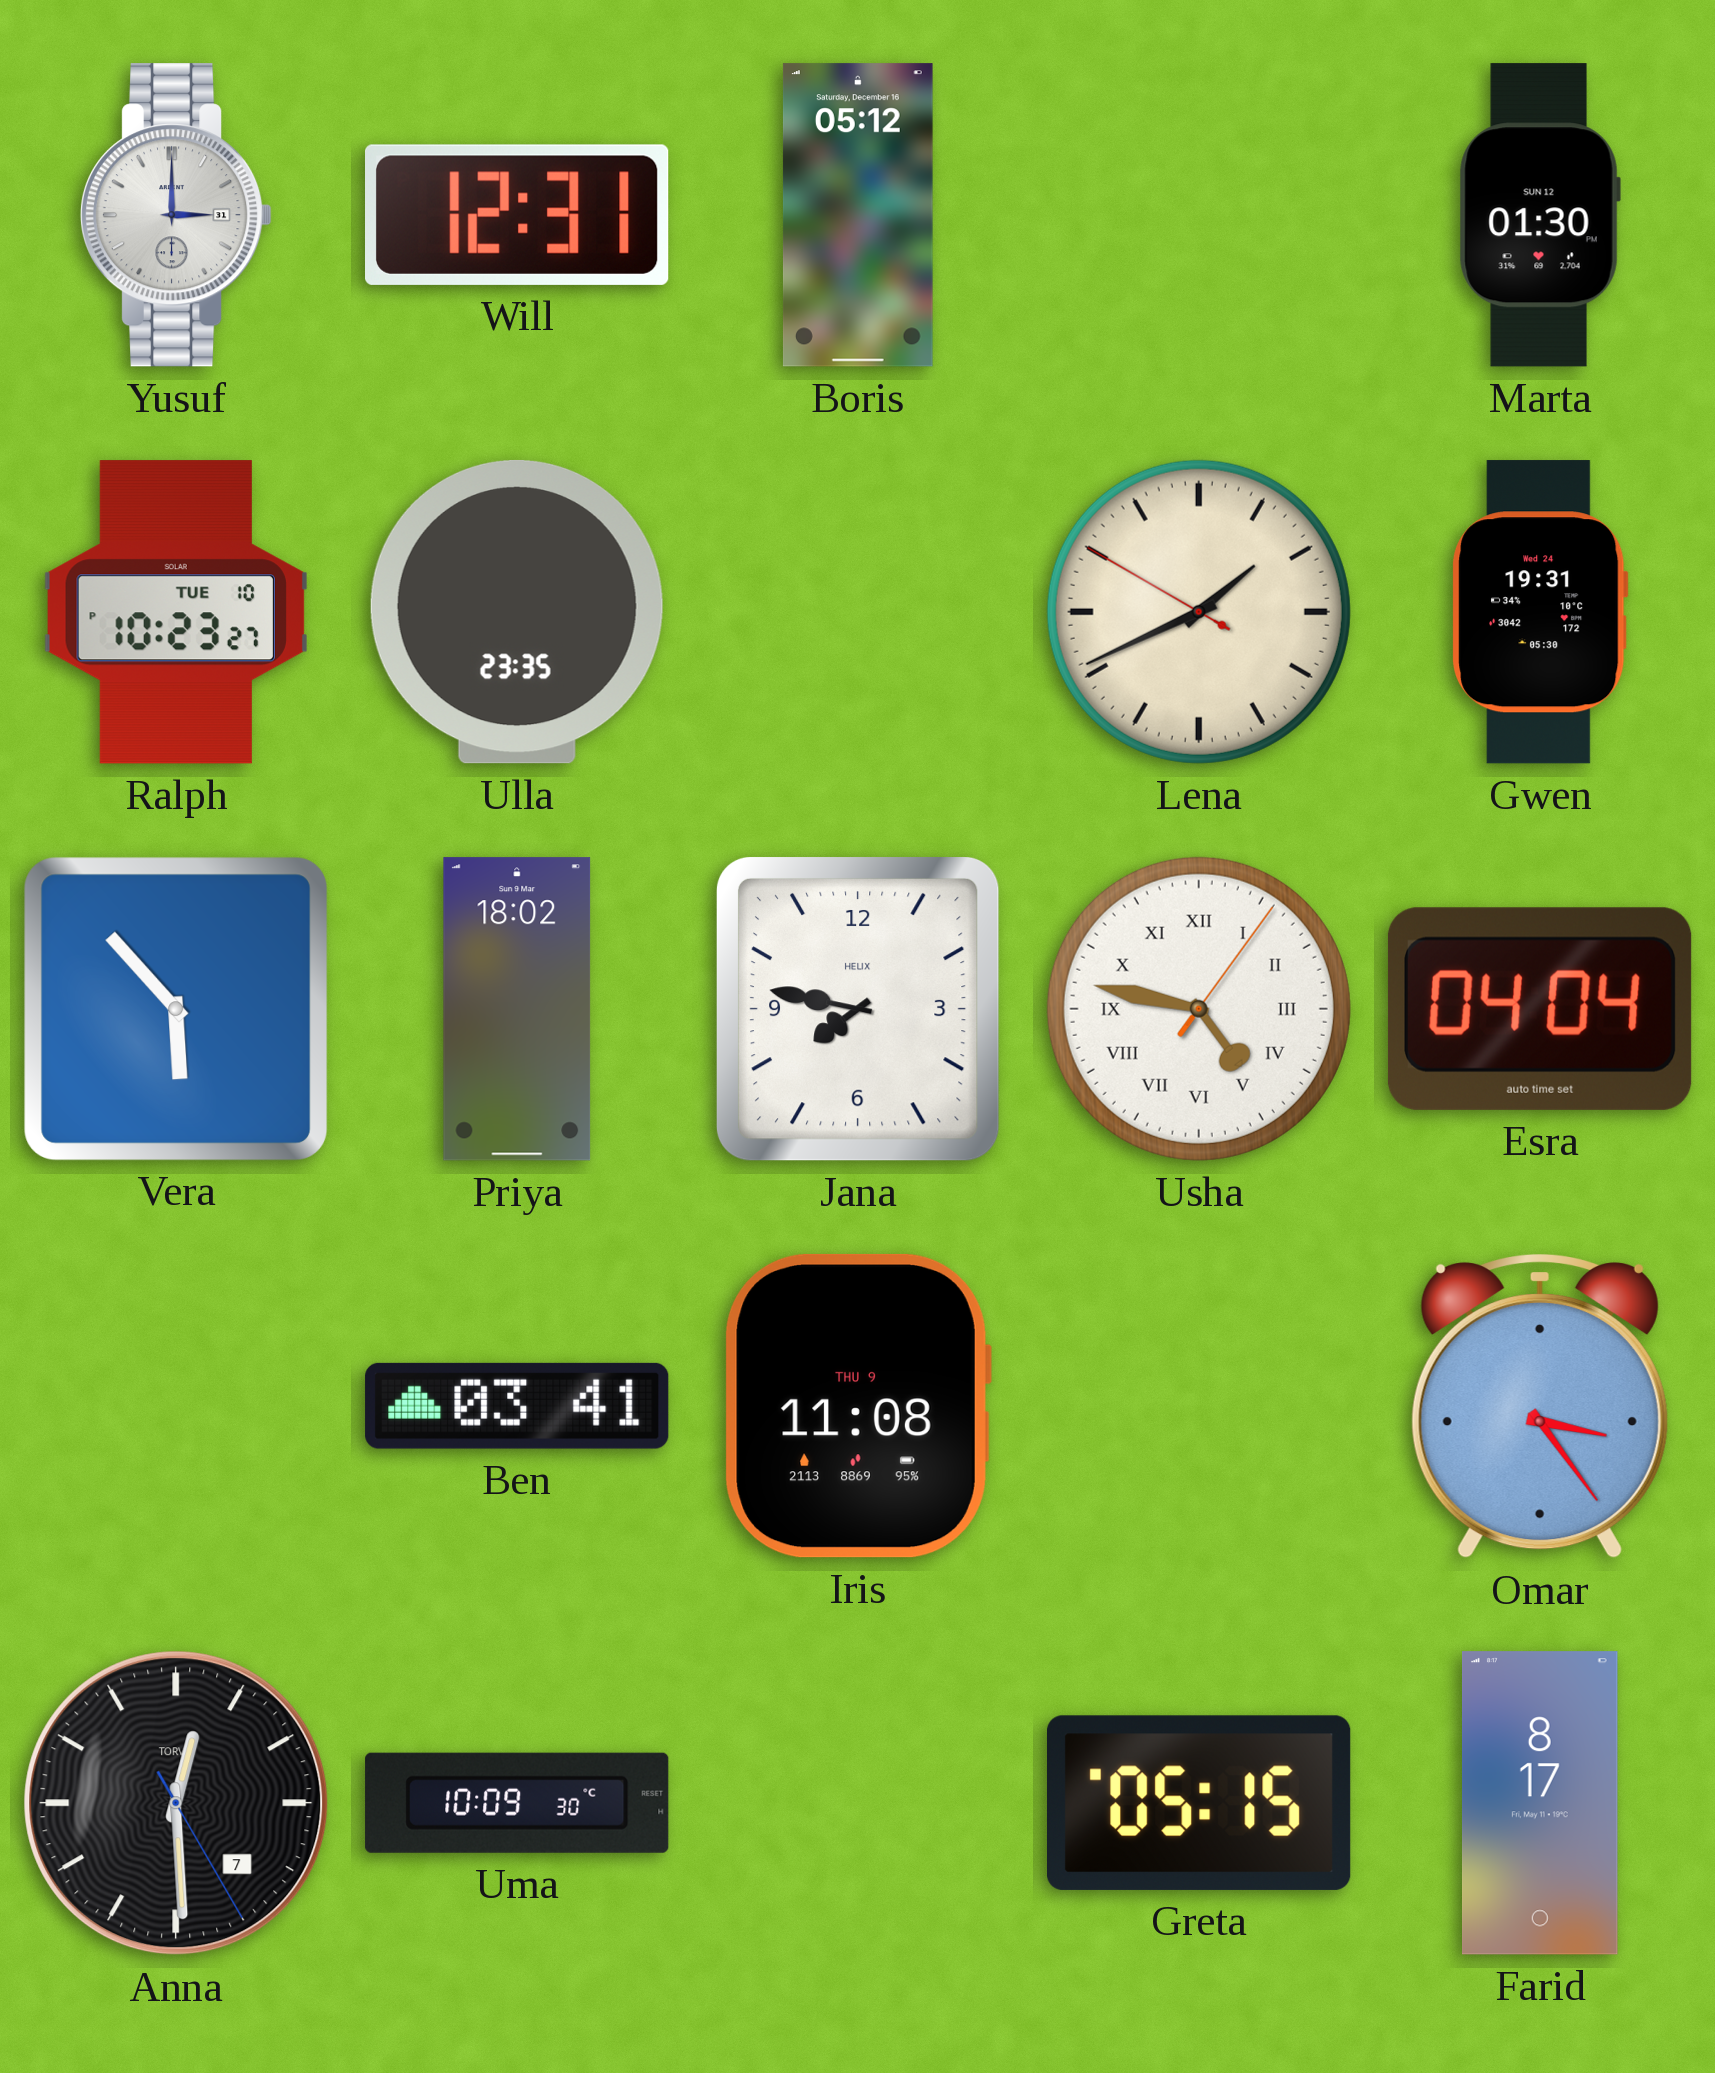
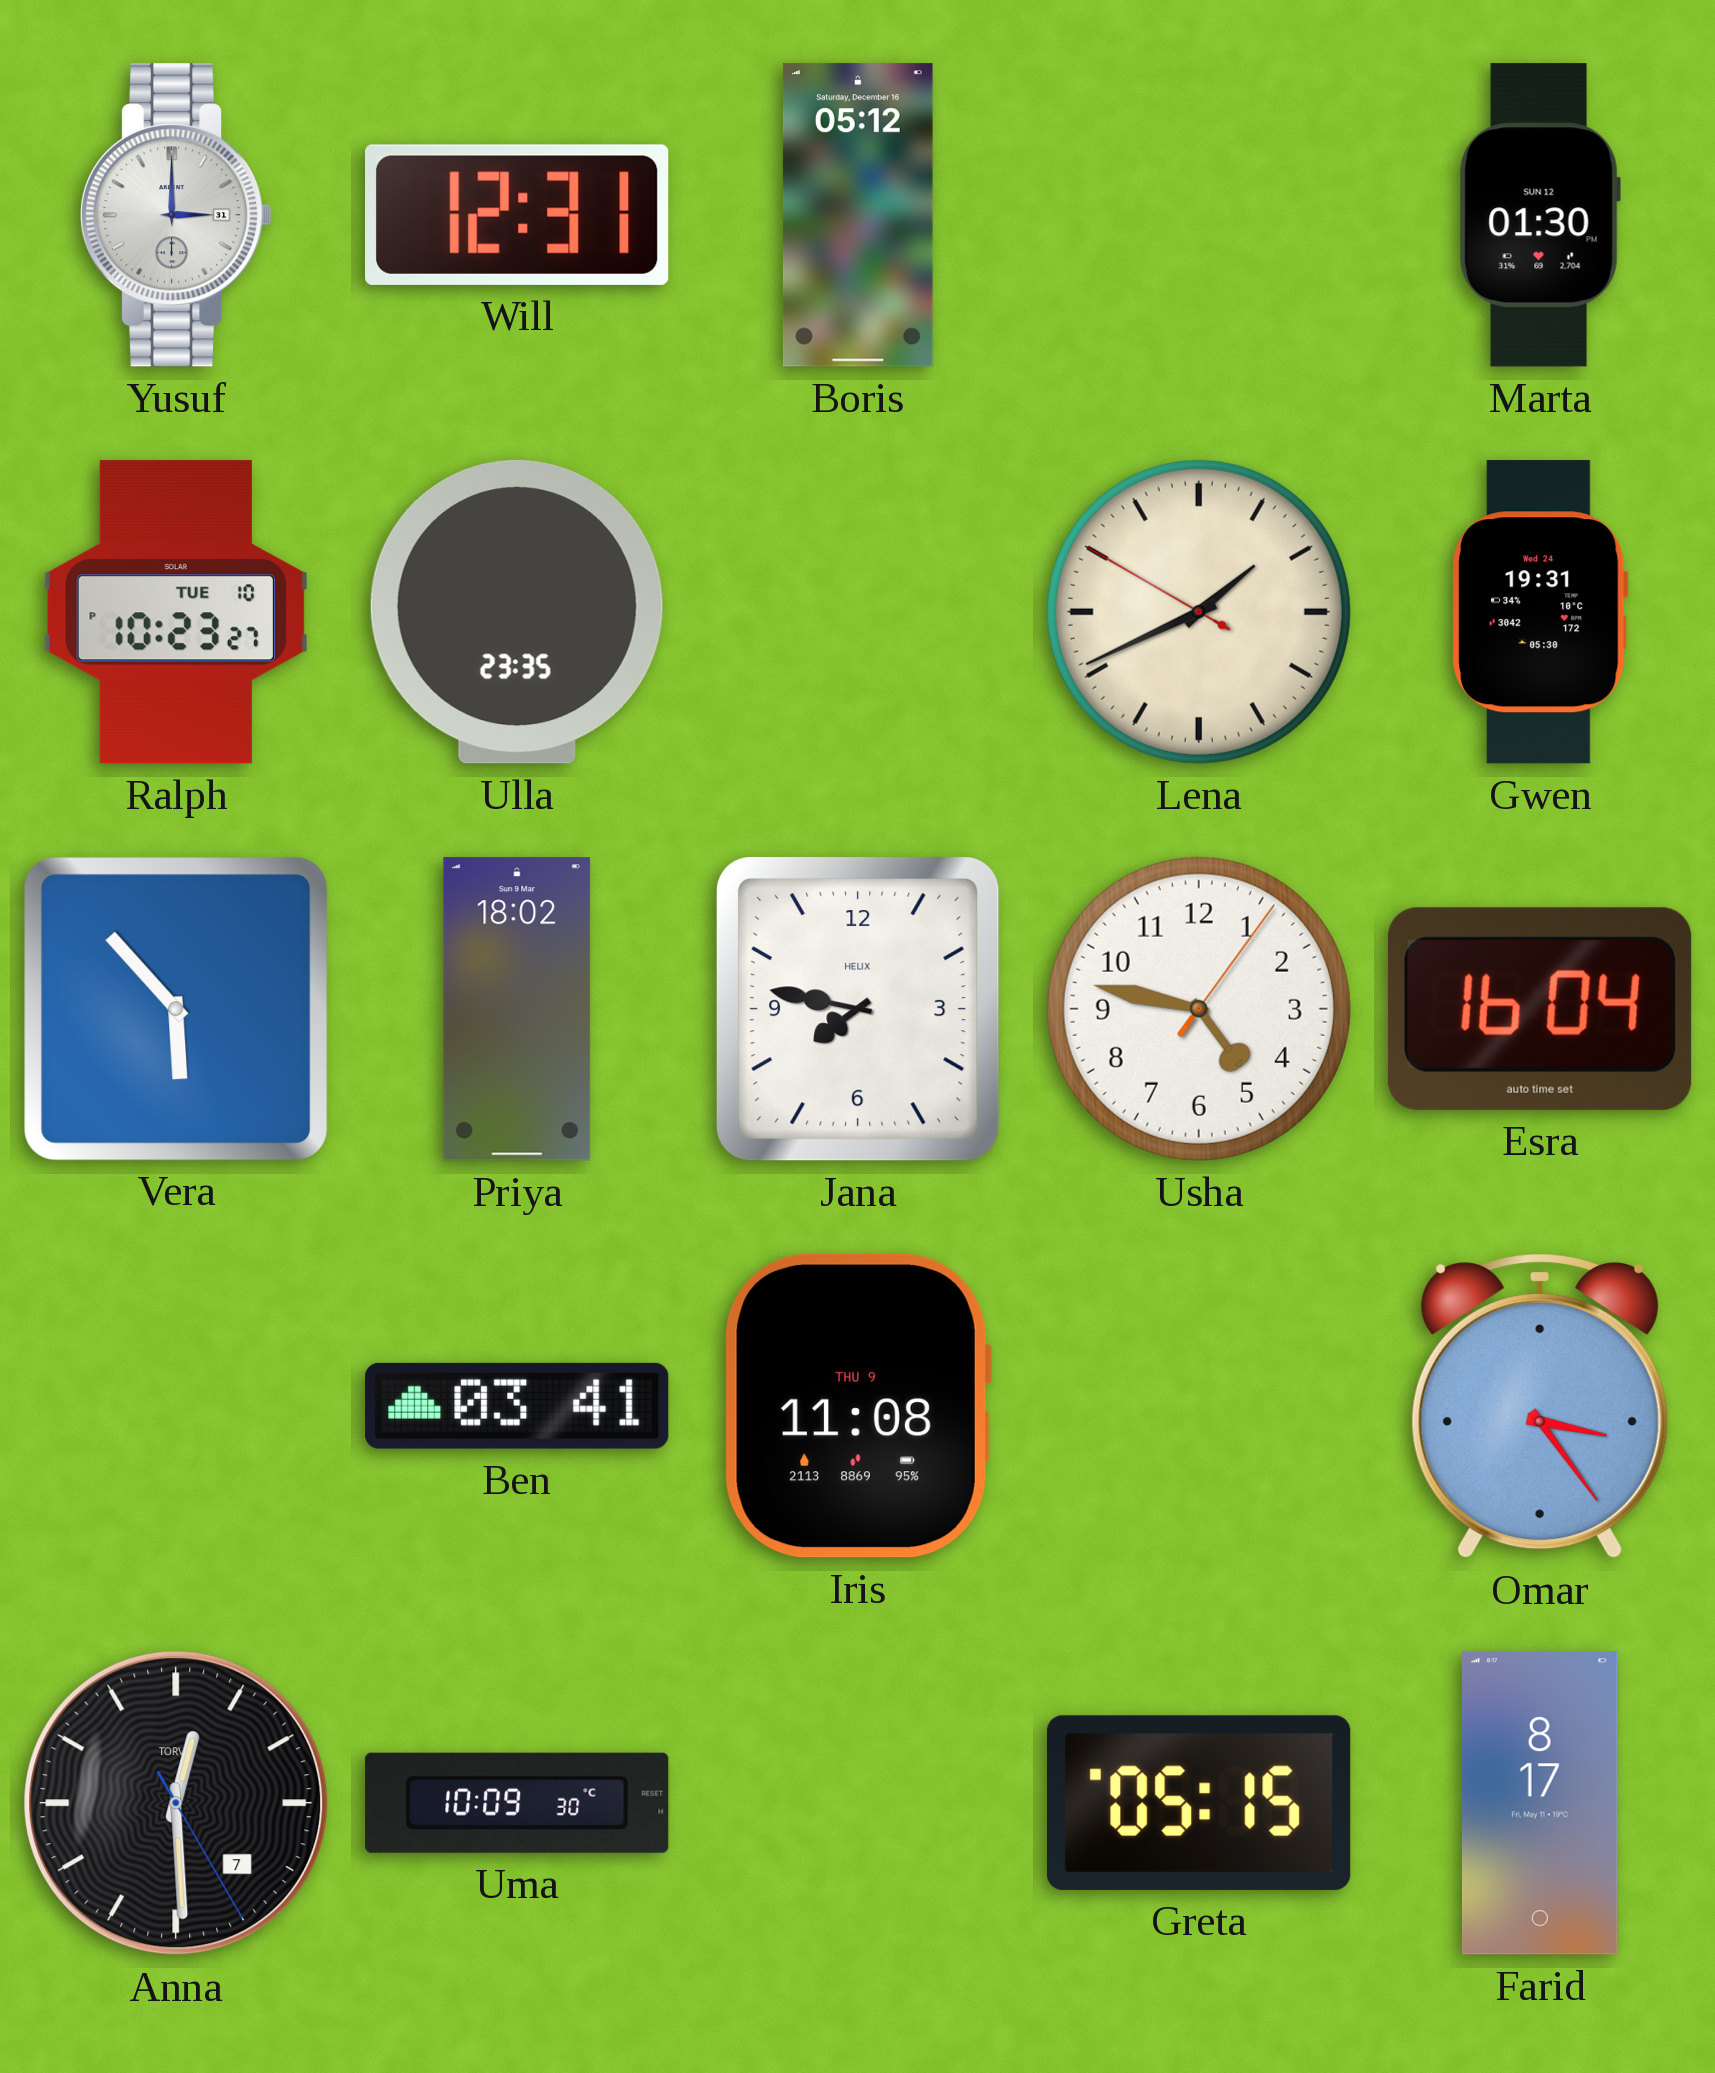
Usha numerals: Roman -> Arabic (1199, 1009)
Esra: 04:04 -> 16:04 (1540, 1009)
